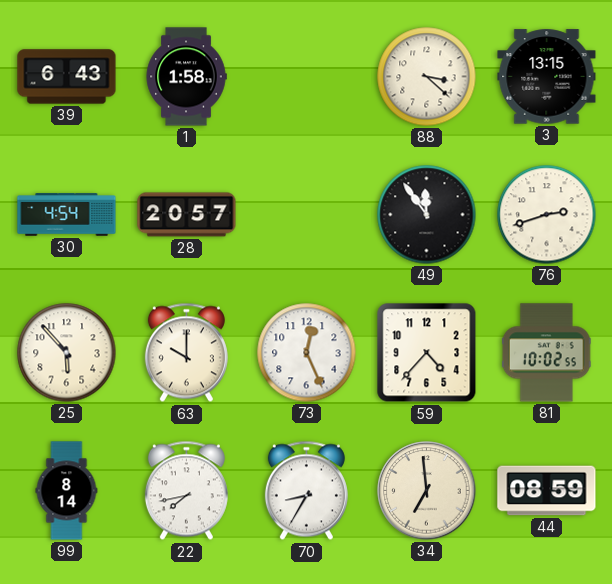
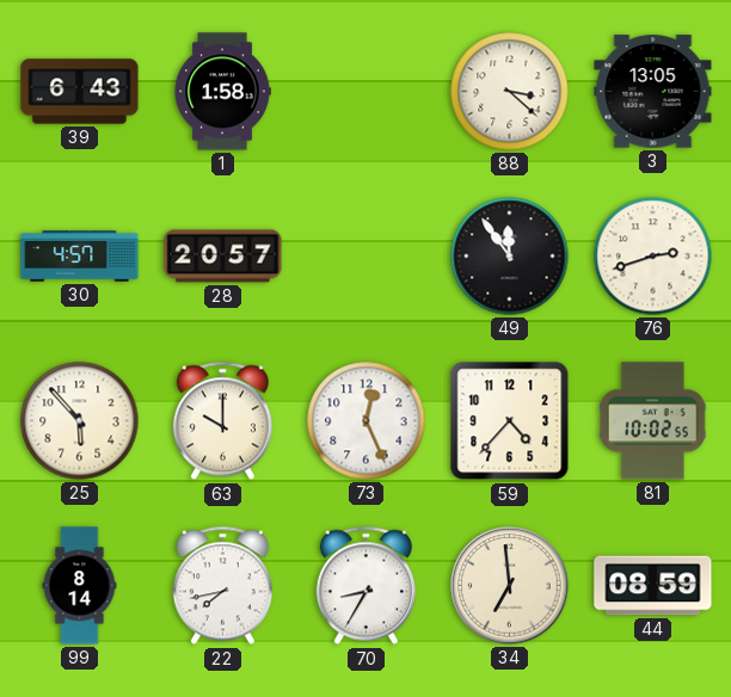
3: 13:15 -> 13:05 (653, 92)
30: 4:54 -> 4:57 (80, 257)
